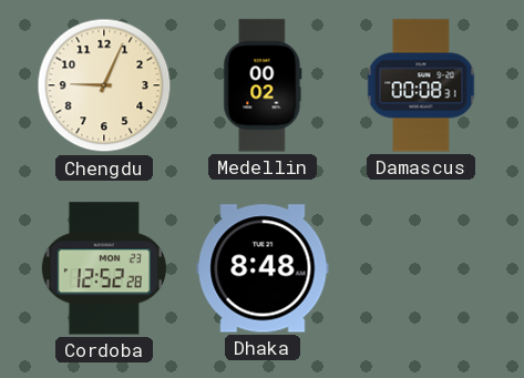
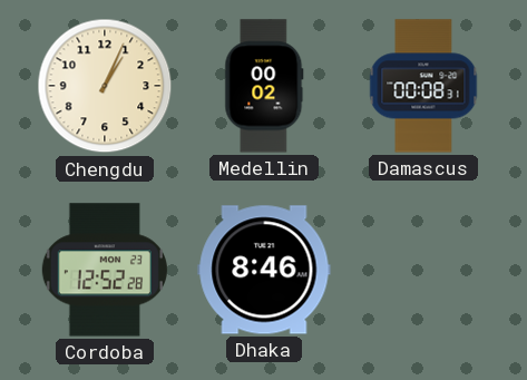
Chengdu: 9:04 -> 1:04 (105, 86)
Dhaka: 8:48 -> 8:46 (264, 270)
